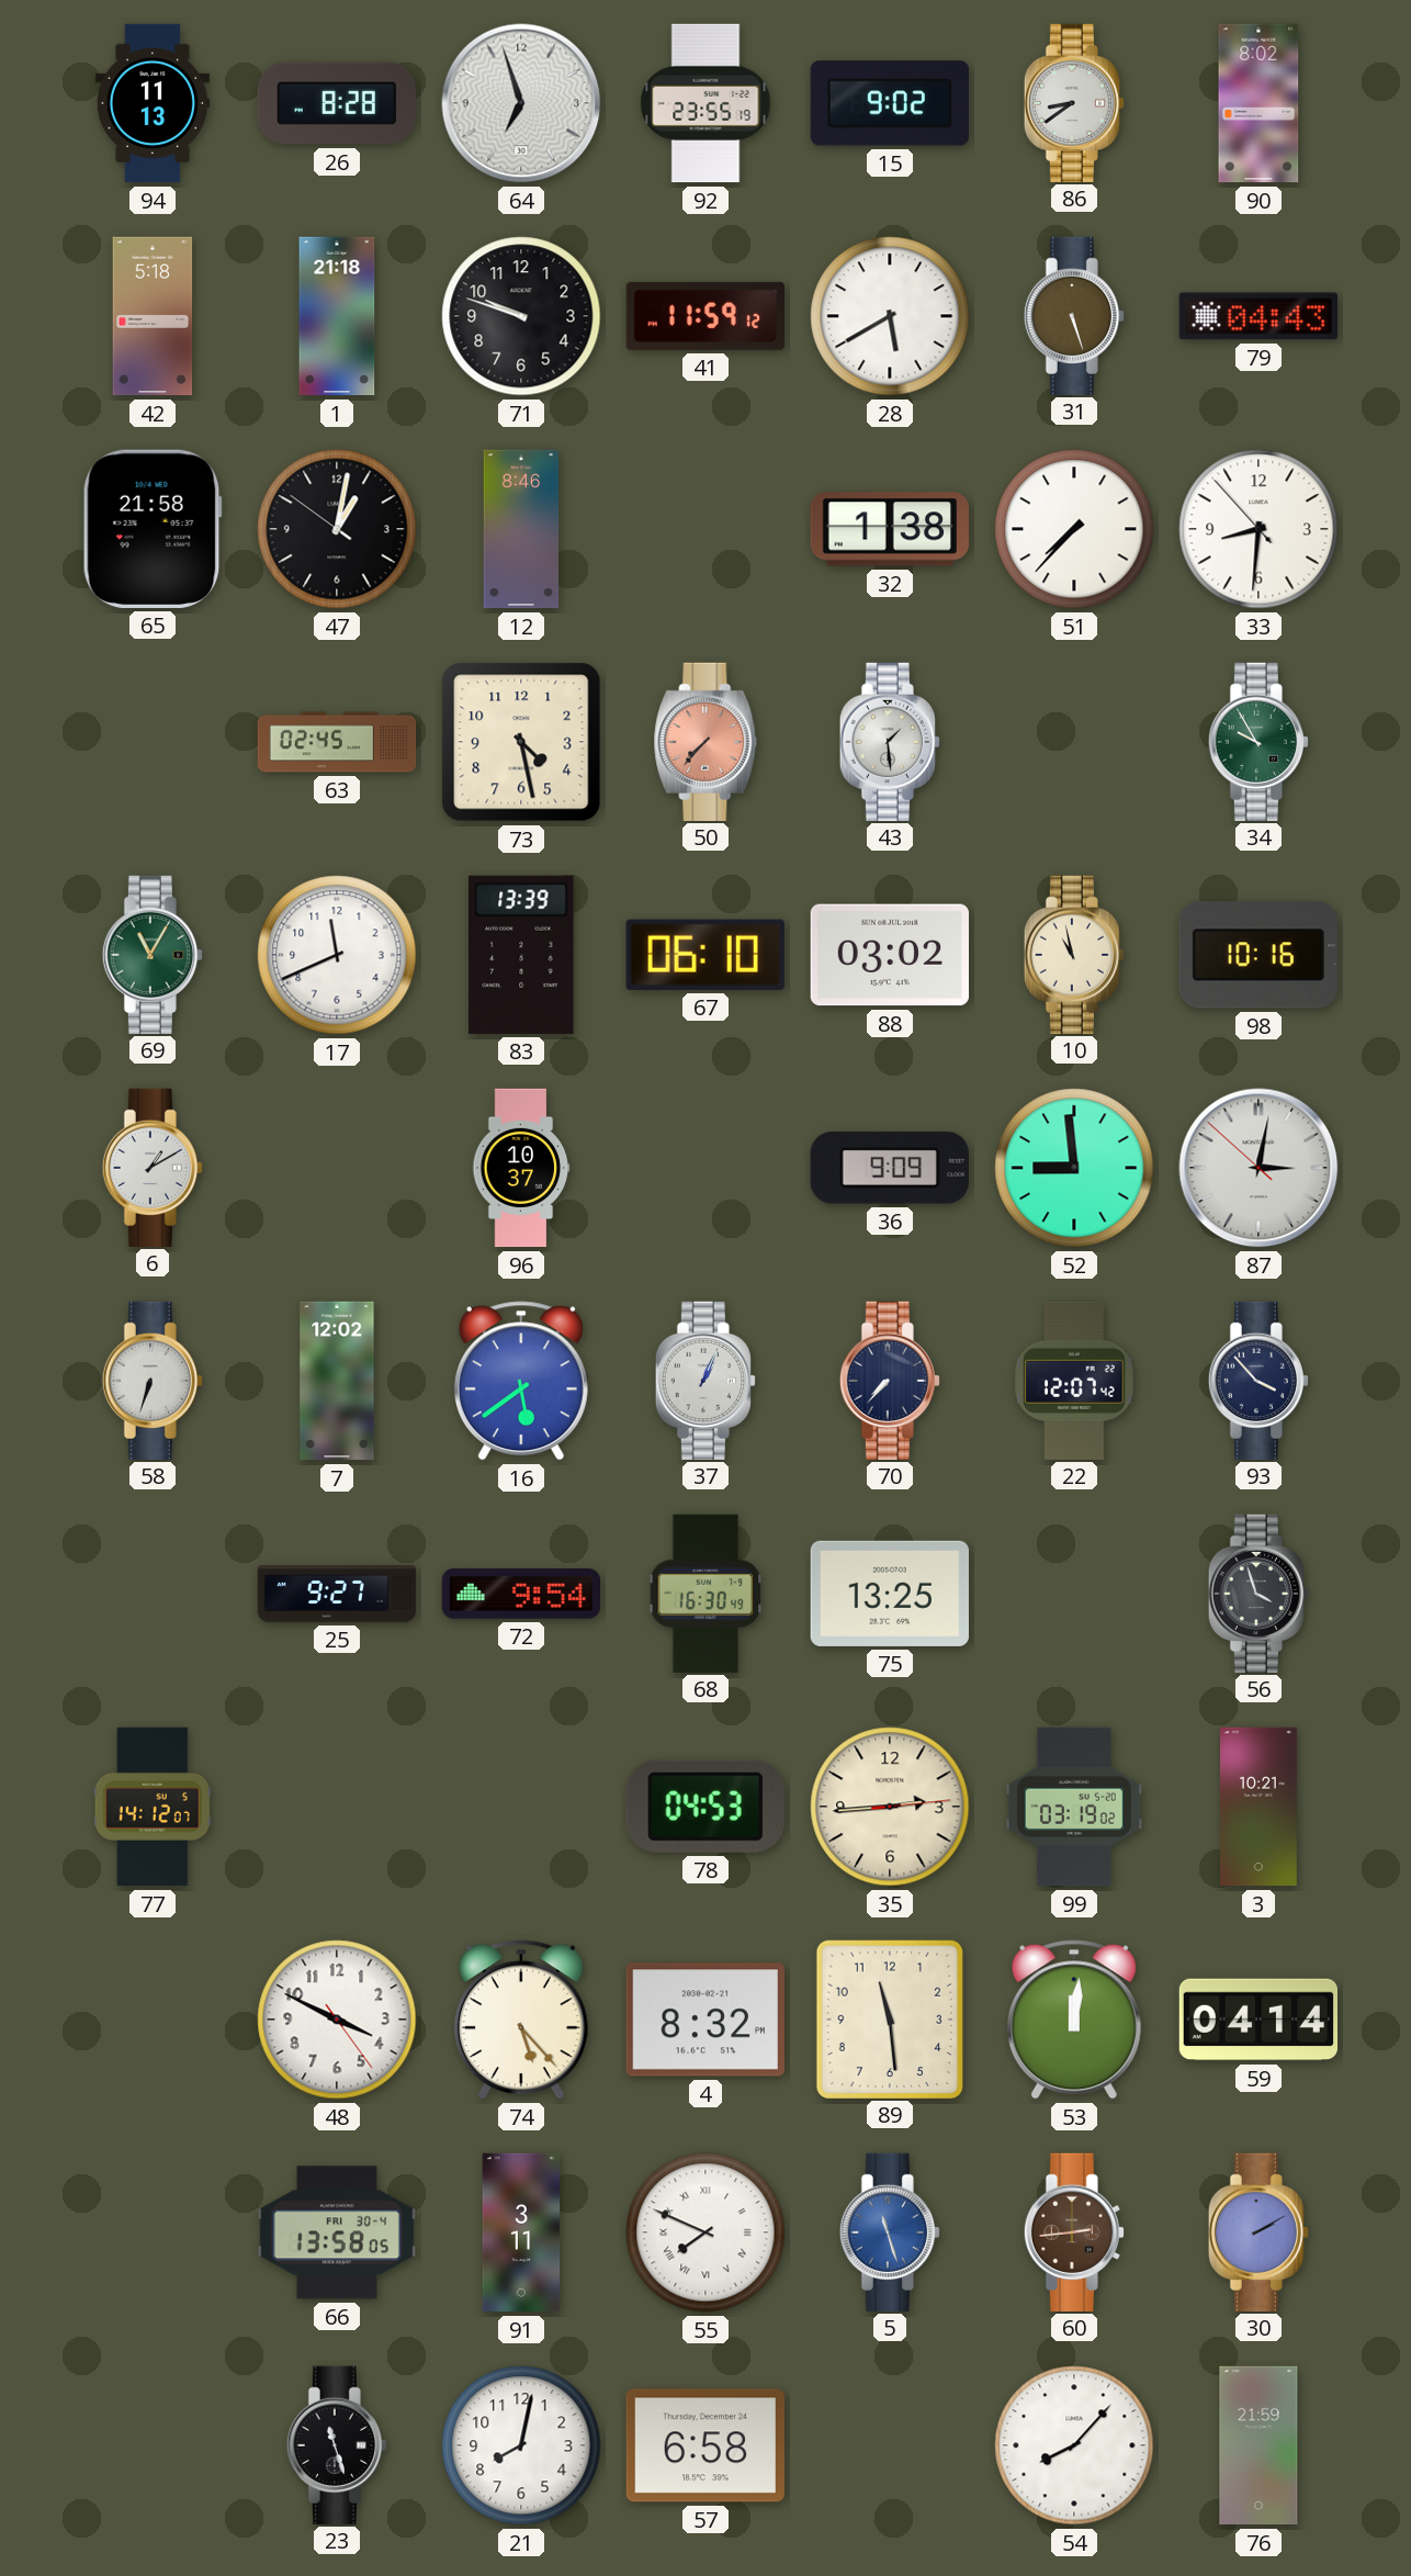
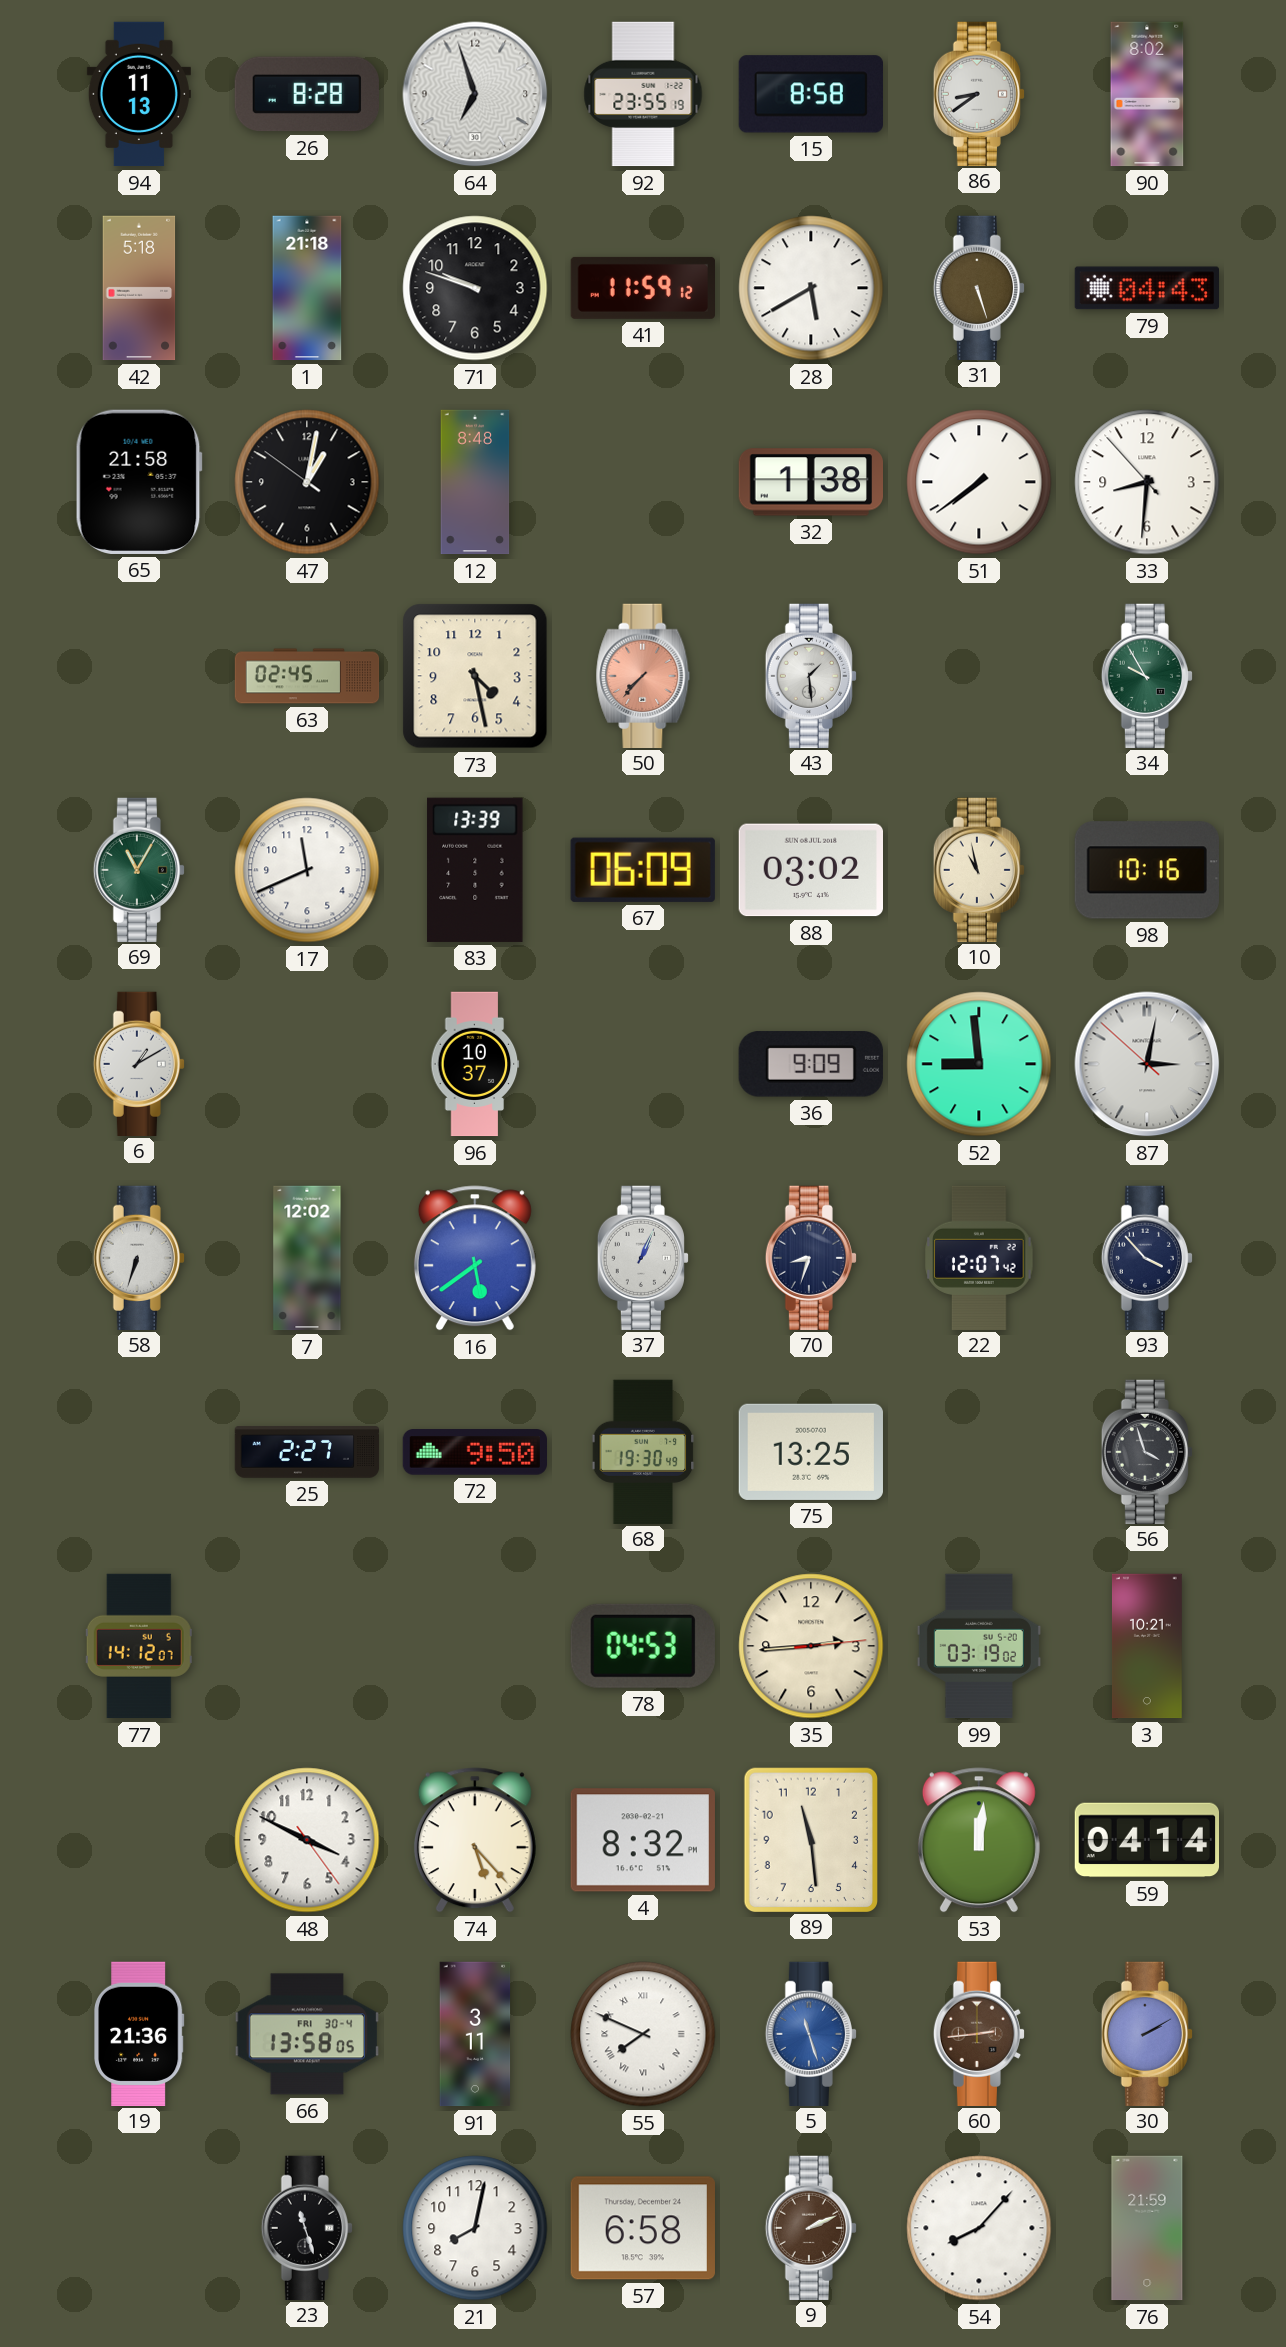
15: 9:02 -> 8:58 (811, 94)
12: 8:46 -> 8:48 (475, 482)
51: 7:37 -> 7:39 (979, 482)
67: 06:10 -> 06:09 (643, 870)
70: 7:37 -> 8:33 (811, 1257)
25: 9:27 -> 2:27 (307, 1452)
72: 9:54 -> 9:50 (474, 1452)
68: 16:30 -> 19:30 (643, 1451)
19: none -> 21:36 (140, 2033)
9: none -> 2:11 (811, 2227)
